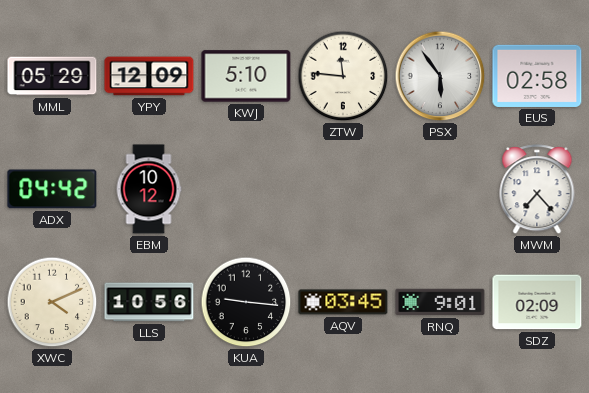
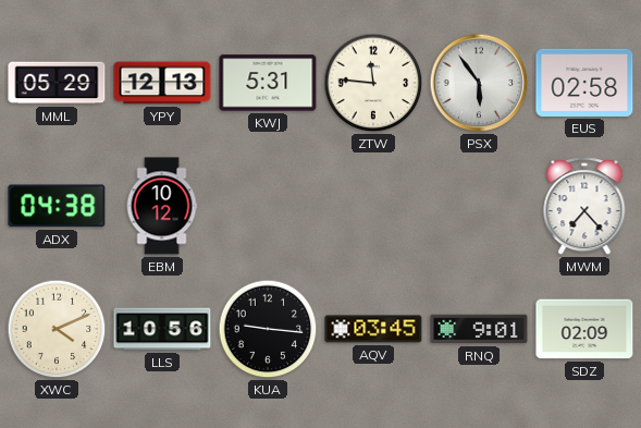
YPY: 12:09 -> 12:13 (162, 83)
KWJ: 5:10 -> 5:31 (268, 83)
ADX: 04:42 -> 04:38 (57, 206)
